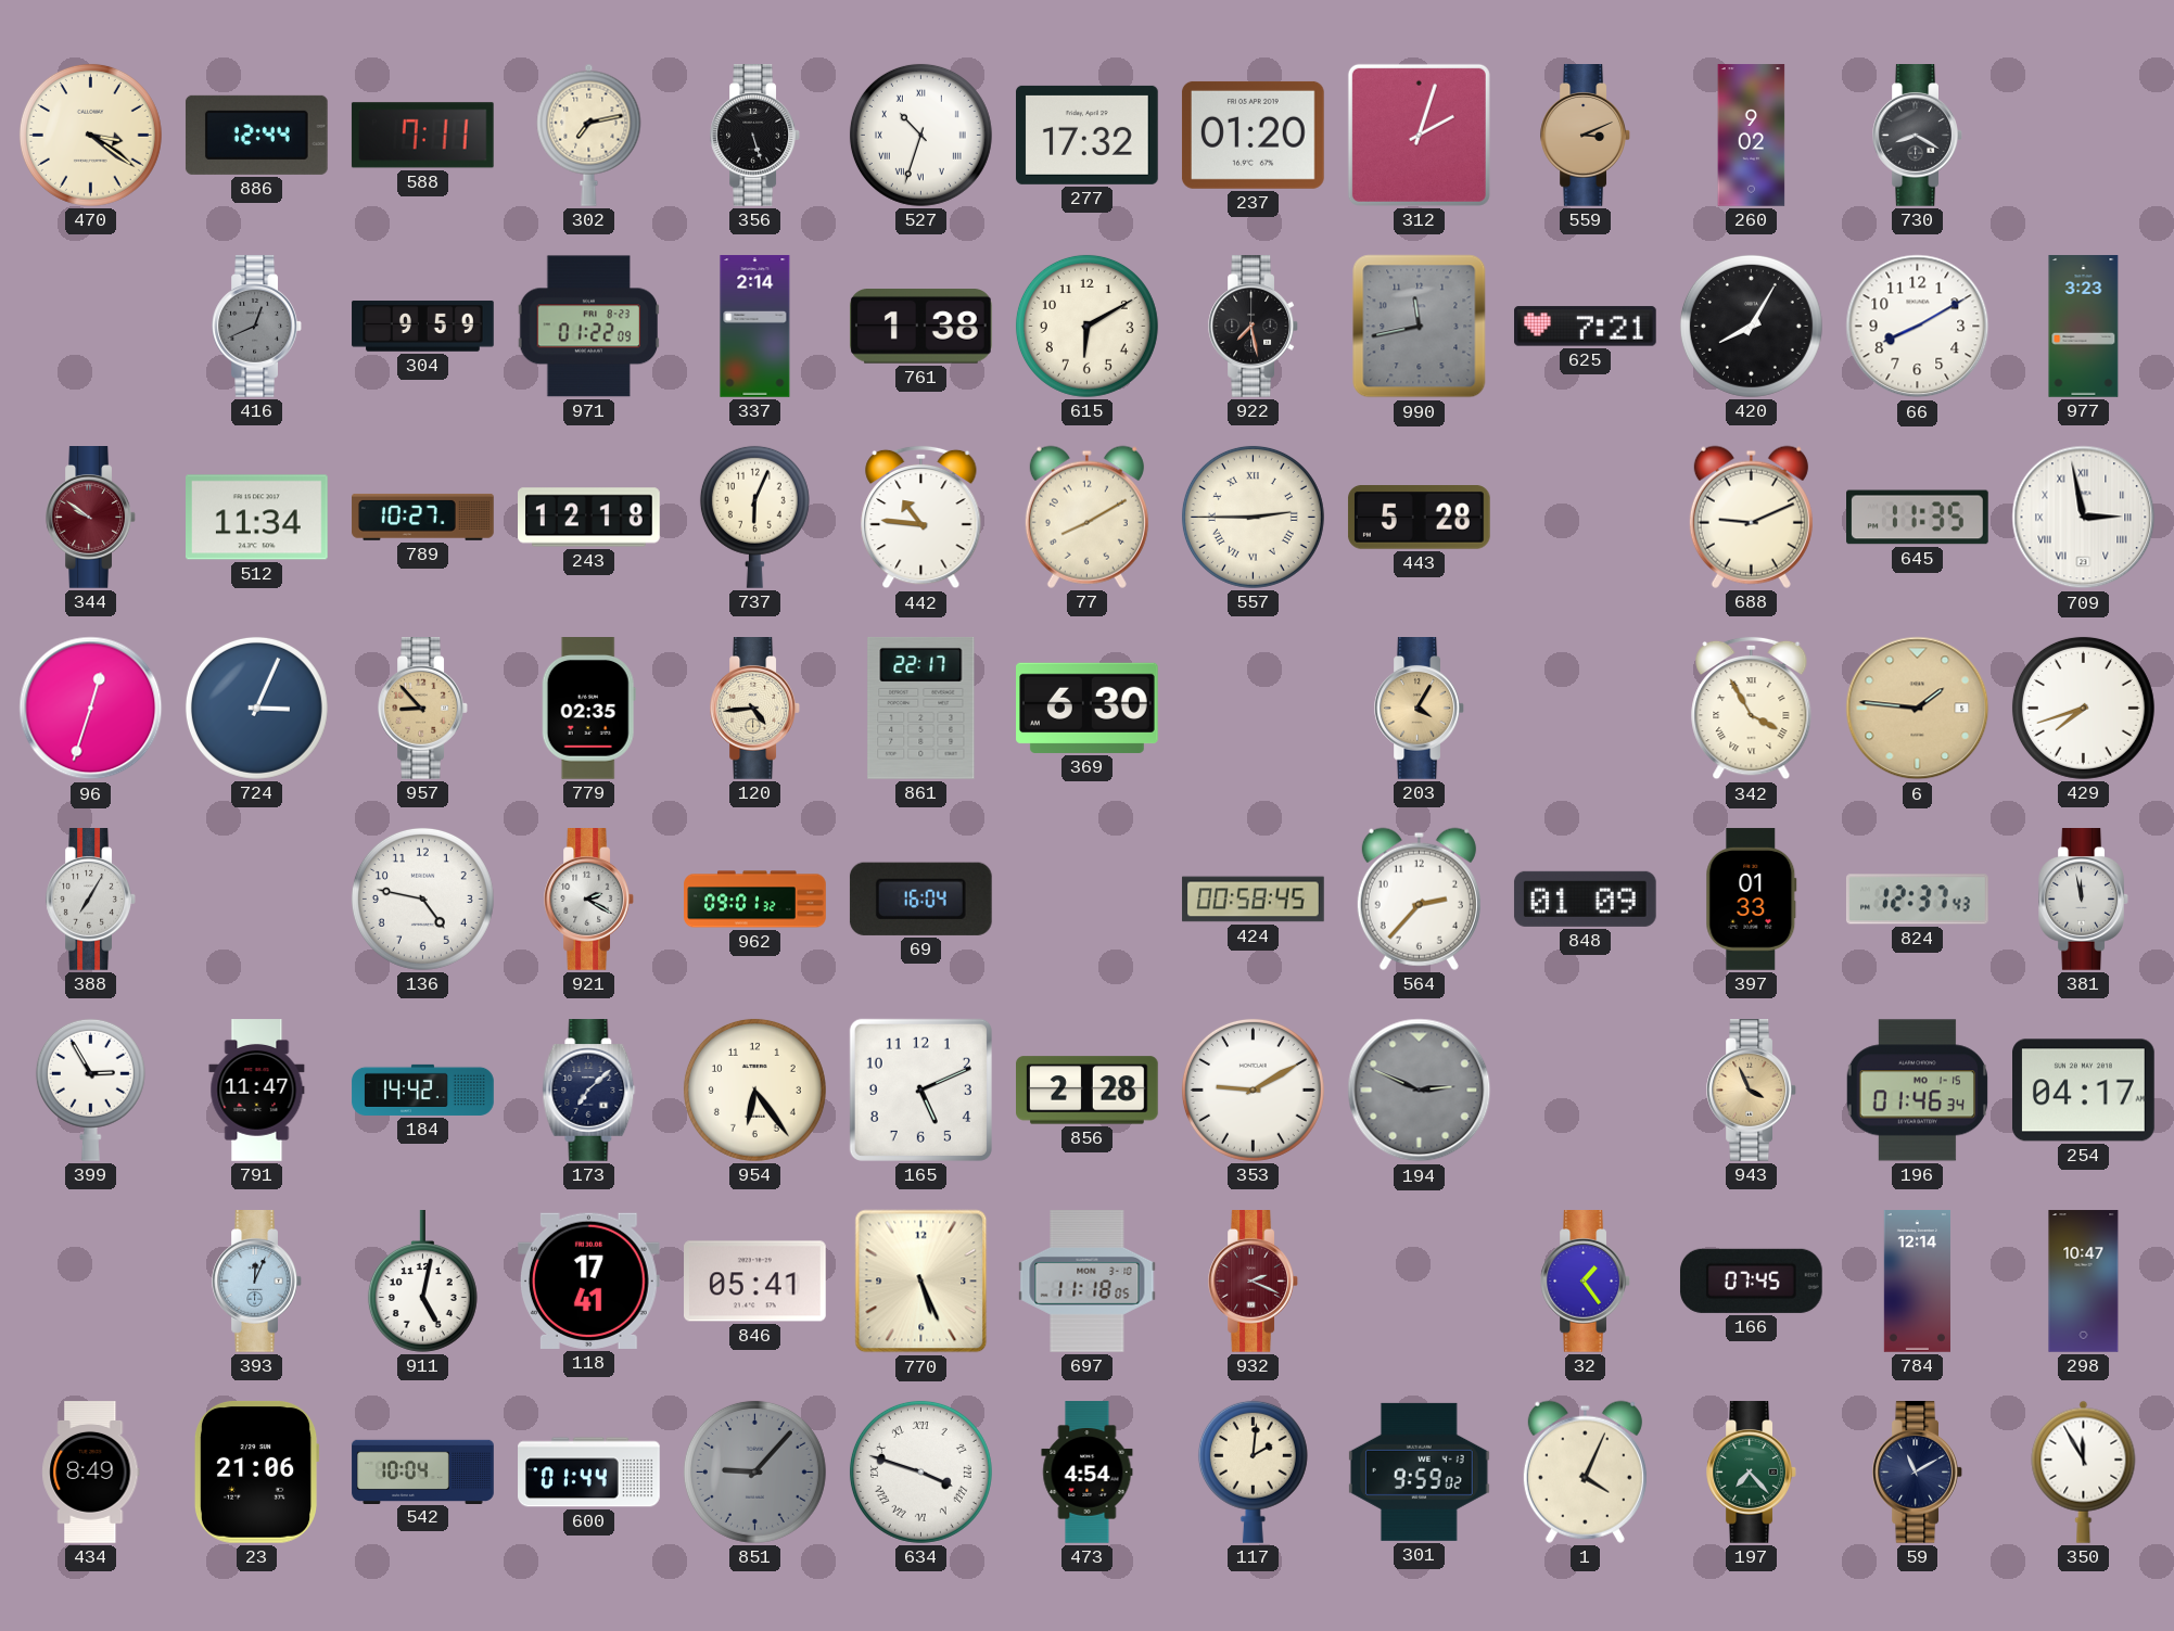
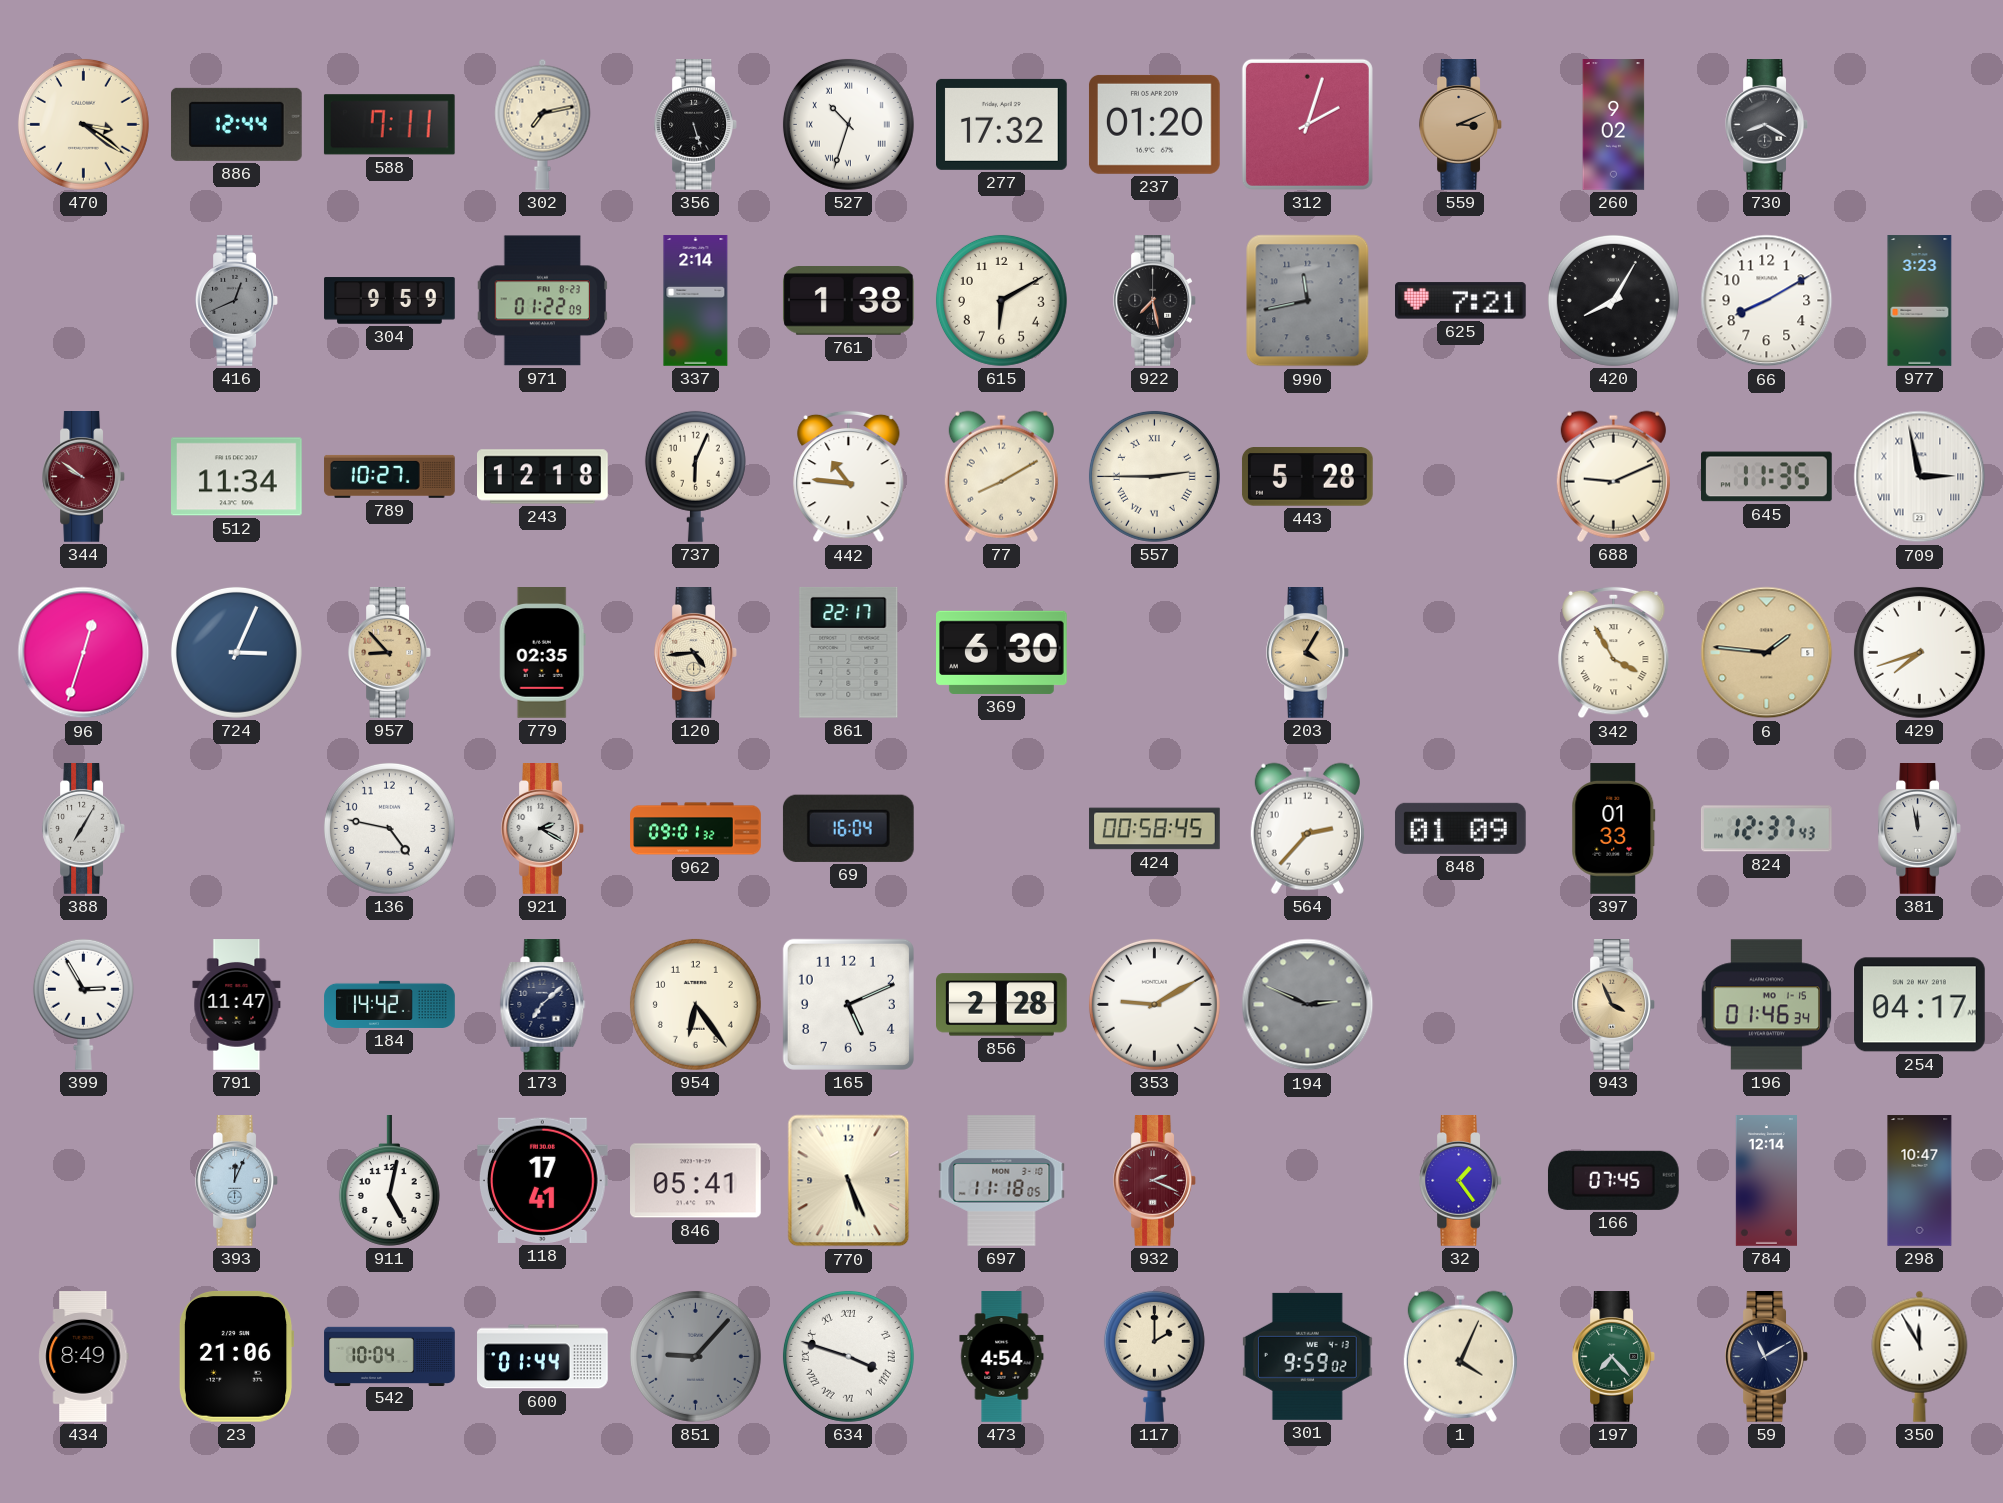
117: 2:01 -> 2:00 (1154, 1356)
